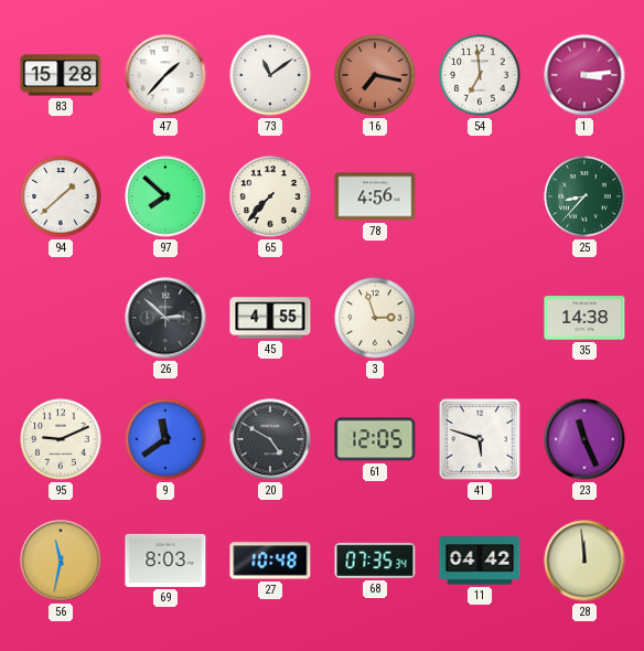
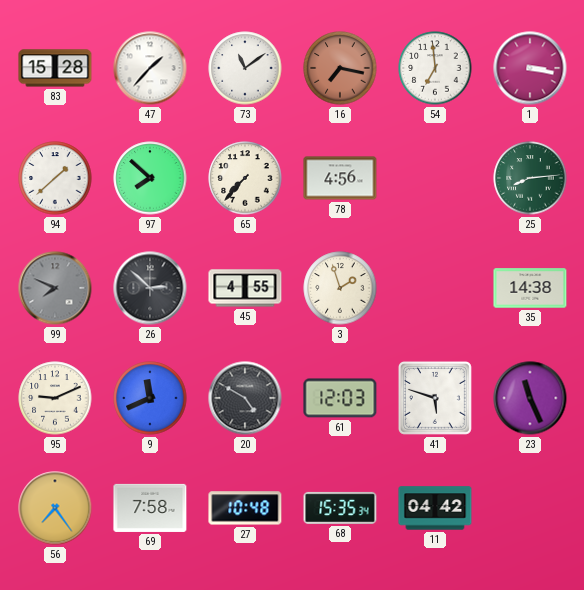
1: 3:14 -> 3:17 (530, 68)
25: 8:37 -> 8:14 (530, 178)
99: none -> 7:49 (55, 288)
3: 2:57 -> 1:57 (340, 288)
9: 11:39 -> 11:41 (150, 398)
61: 12:05 -> 12:03 (340, 398)
56: 11:32 -> 7:24 (55, 508)
69: 8:03 -> 7:58 (150, 508)
68: 07:35 -> 15:35 (340, 508)
28: 11:59 -> none (584, 561)
